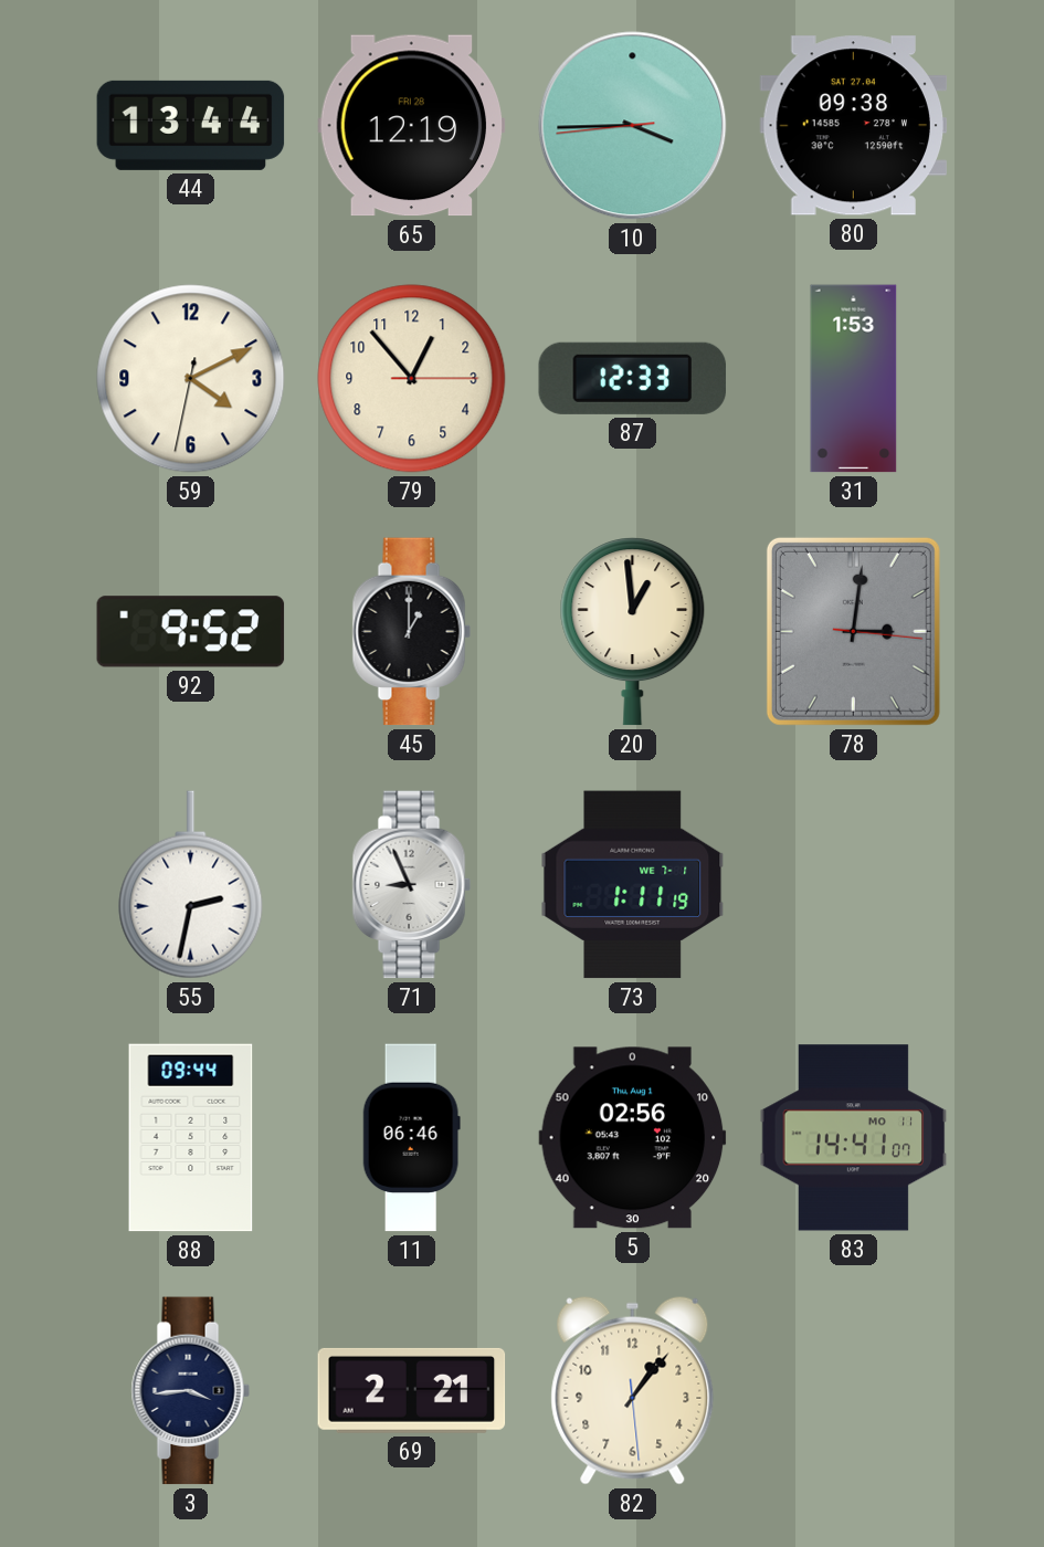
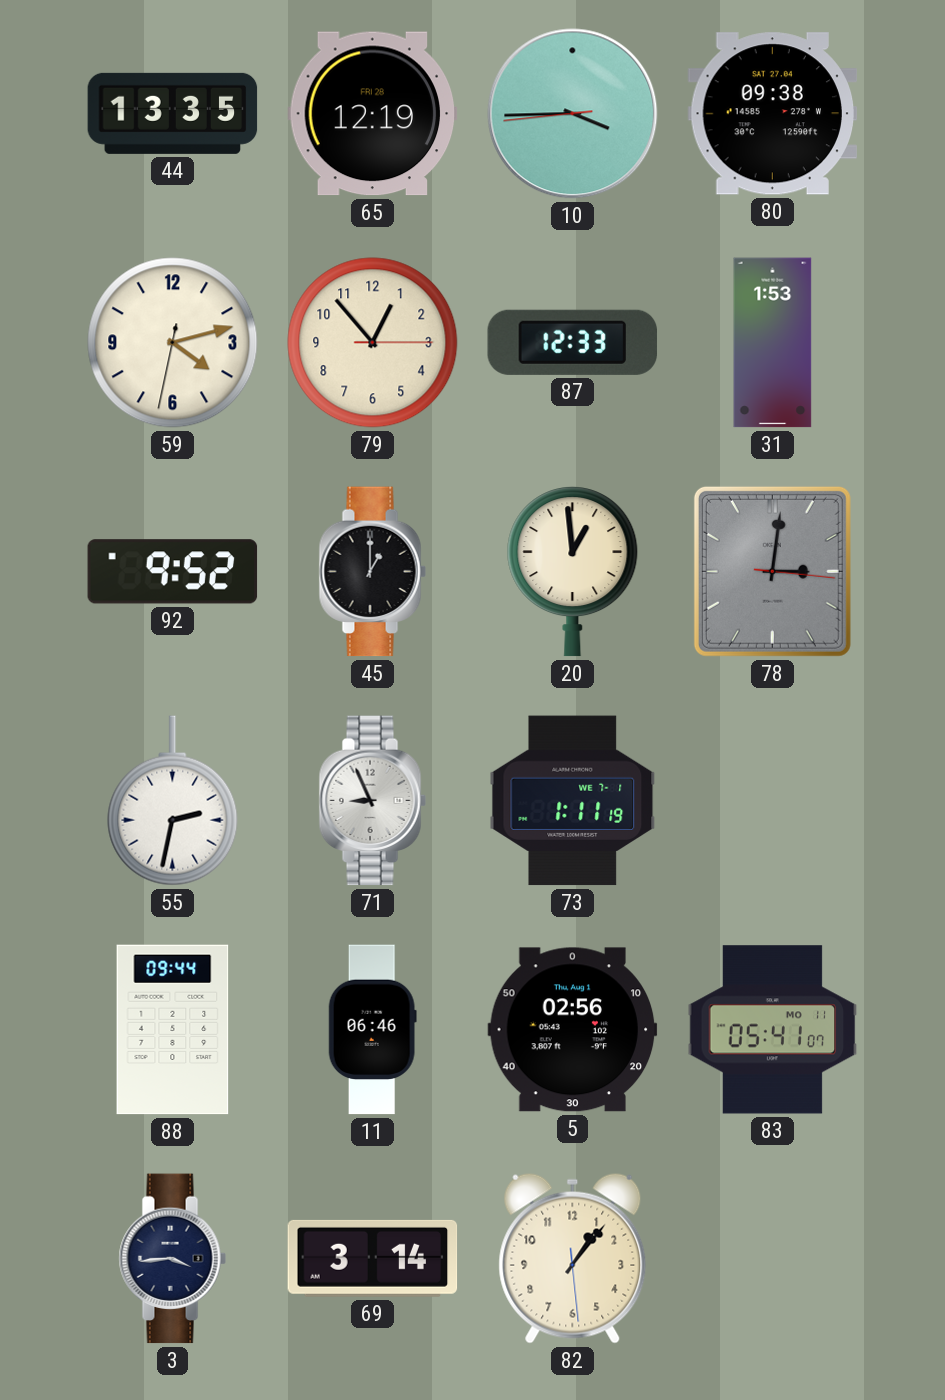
44: 13:44 -> 13:35 (173, 113)
59: 4:10 -> 4:12 (173, 343)
83: 14:41 -> 05:41 (773, 1030)
69: 2:21 -> 3:14 (373, 1258)
